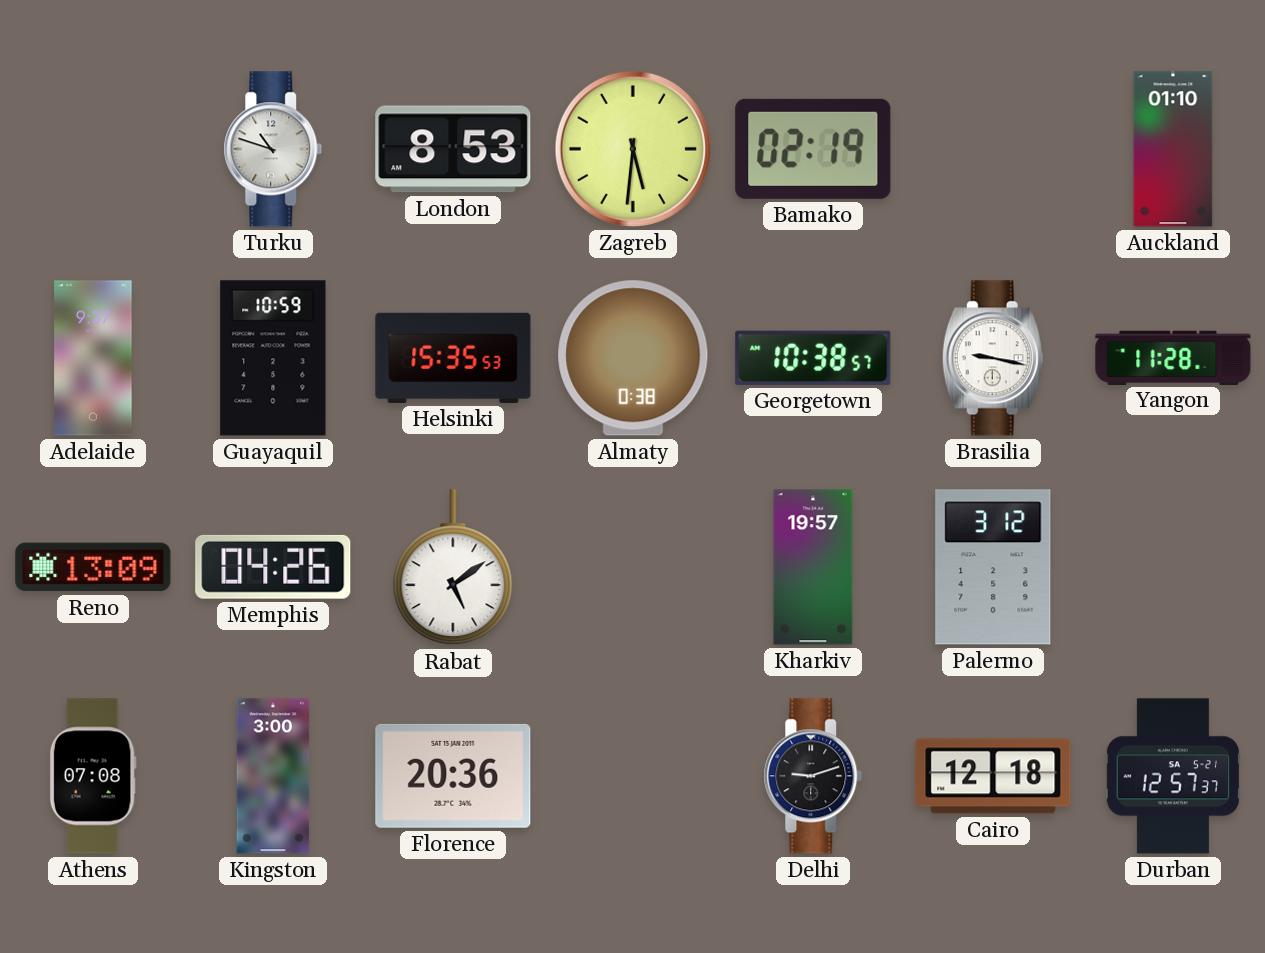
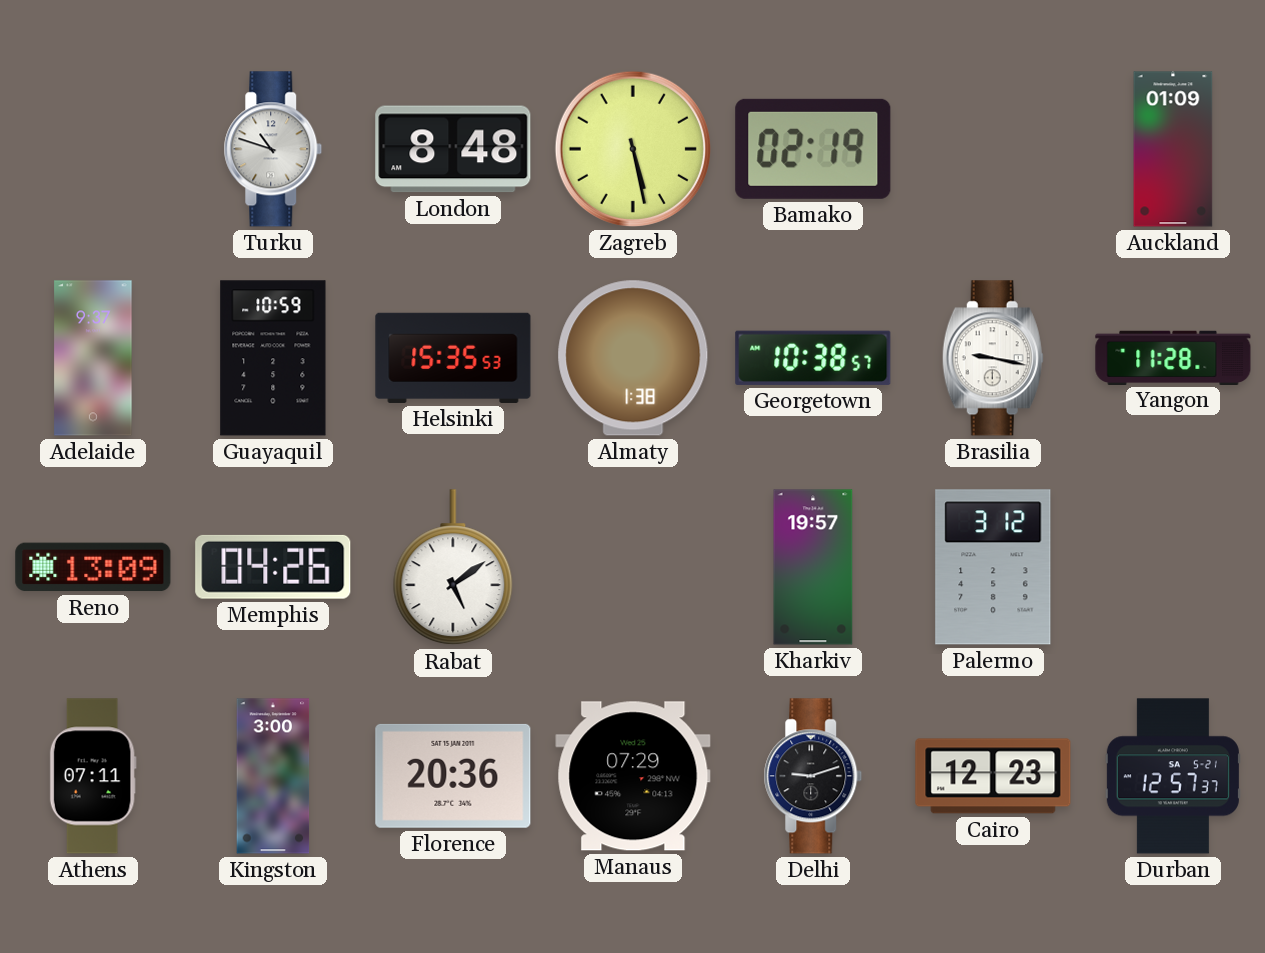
London: 8:53 -> 8:48 (453, 149)
Zagreb: 5:31 -> 5:28 (633, 149)
Auckland: 01:10 -> 01:09 (1173, 149)
Almaty: 0:38 -> 1:38 (633, 358)
Athens: 07:08 -> 07:11 (93, 776)
Manaus: none -> 07:29 (633, 776)
Cairo: 12:18 -> 12:23 (993, 776)
